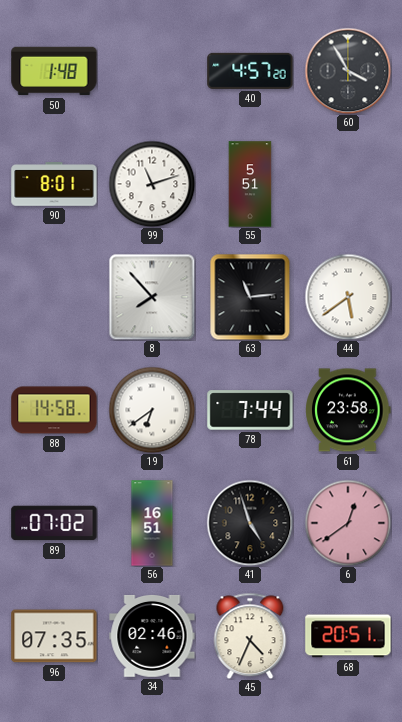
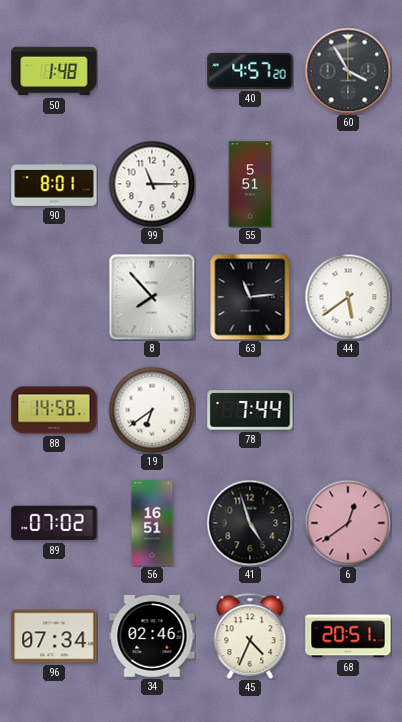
99: 11:12 -> 11:15 (152, 184)
61: 23:58 -> none (348, 410)
96: 07:35 -> 07:34 (54, 636)
